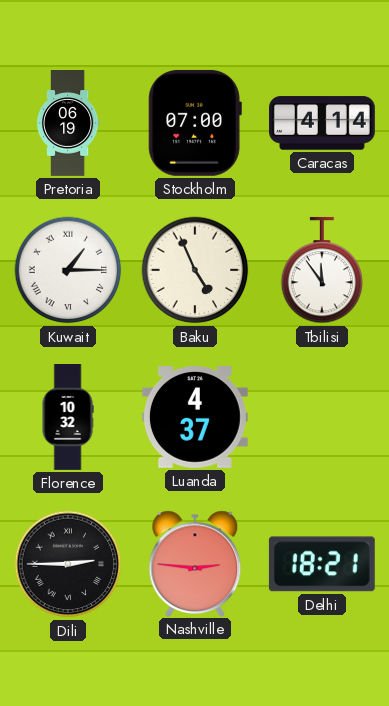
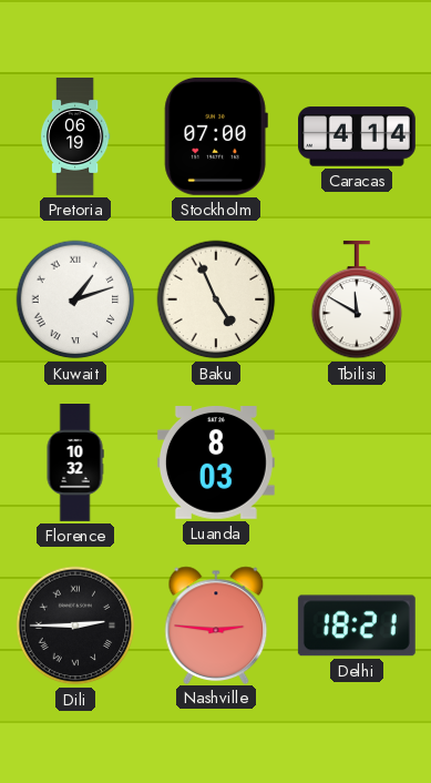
Kuwait: 1:15 -> 1:12 (75, 299)
Tbilisi: 11:54 -> 11:50 (357, 299)
Luanda: 4:37 -> 8:03 (216, 464)
